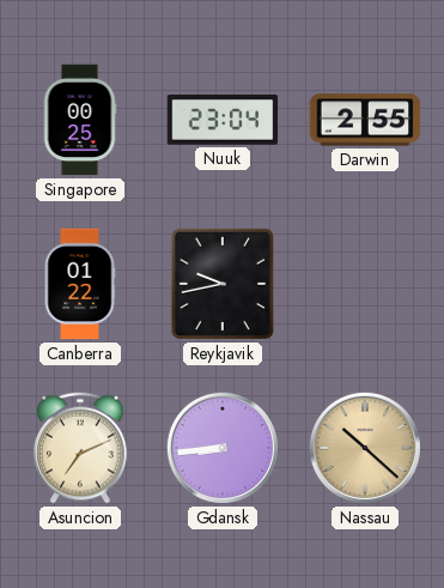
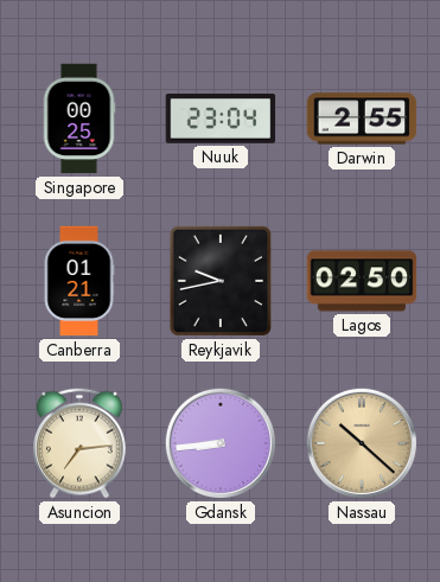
Canberra: 01:22 -> 01:21 (79, 281)
Lagos: none -> 02:50 (362, 281)
Asuncion: 7:11 -> 7:14 (79, 443)
